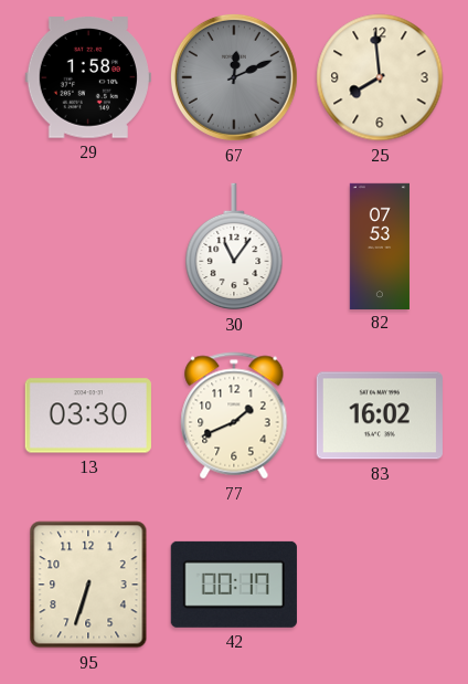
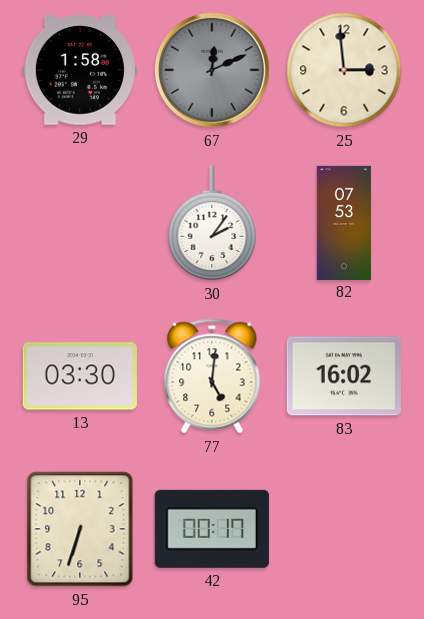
25: 7:59 -> 2:59 (344, 70)
30: 11:06 -> 2:06 (212, 223)
77: 1:41 -> 5:01 (212, 376)
